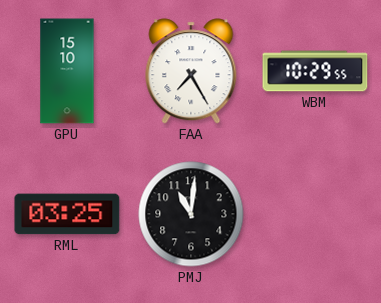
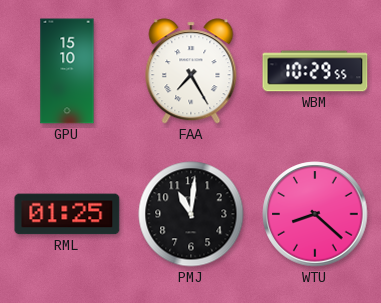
RML: 03:25 -> 01:25 (67, 214)
WTU: none -> 8:22 (315, 214)
